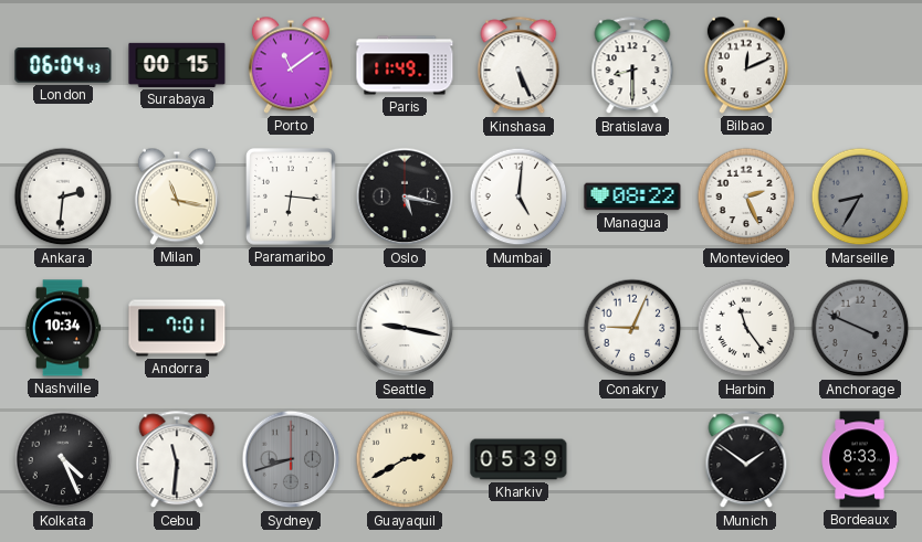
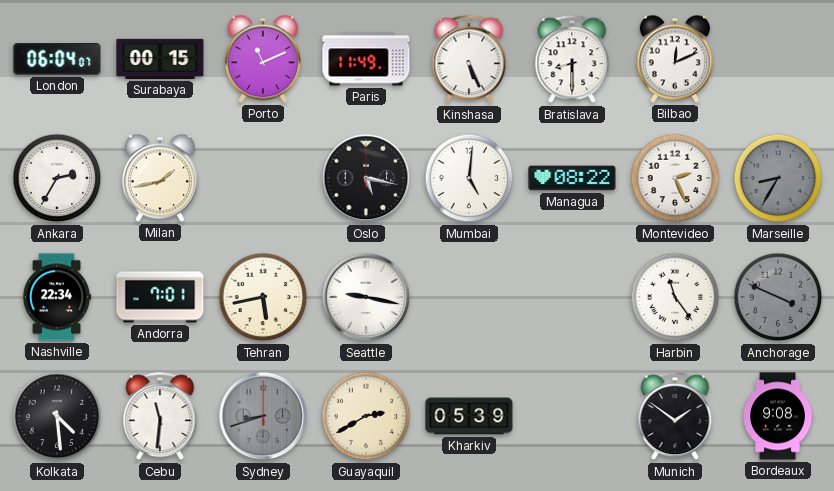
London: 06:04:43 -> 06:04:07 (57, 60)
Porto: 11:09 -> 11:11 (263, 59)
Ankara: 2:31 -> 2:35 (57, 178)
Milan: 11:17 -> 1:43 (160, 178)
Paramaribo: 6:16 -> none (292, 196)
Nashville: 10:34 -> 22:34 (57, 297)
Tehran: none -> 5:43 (263, 297)
Conakry: 9:04 -> none (632, 328)
Kolkata: 4:26 -> 4:29 (57, 416)
Bordeaux: 8:33 -> 9:08 (778, 416)
